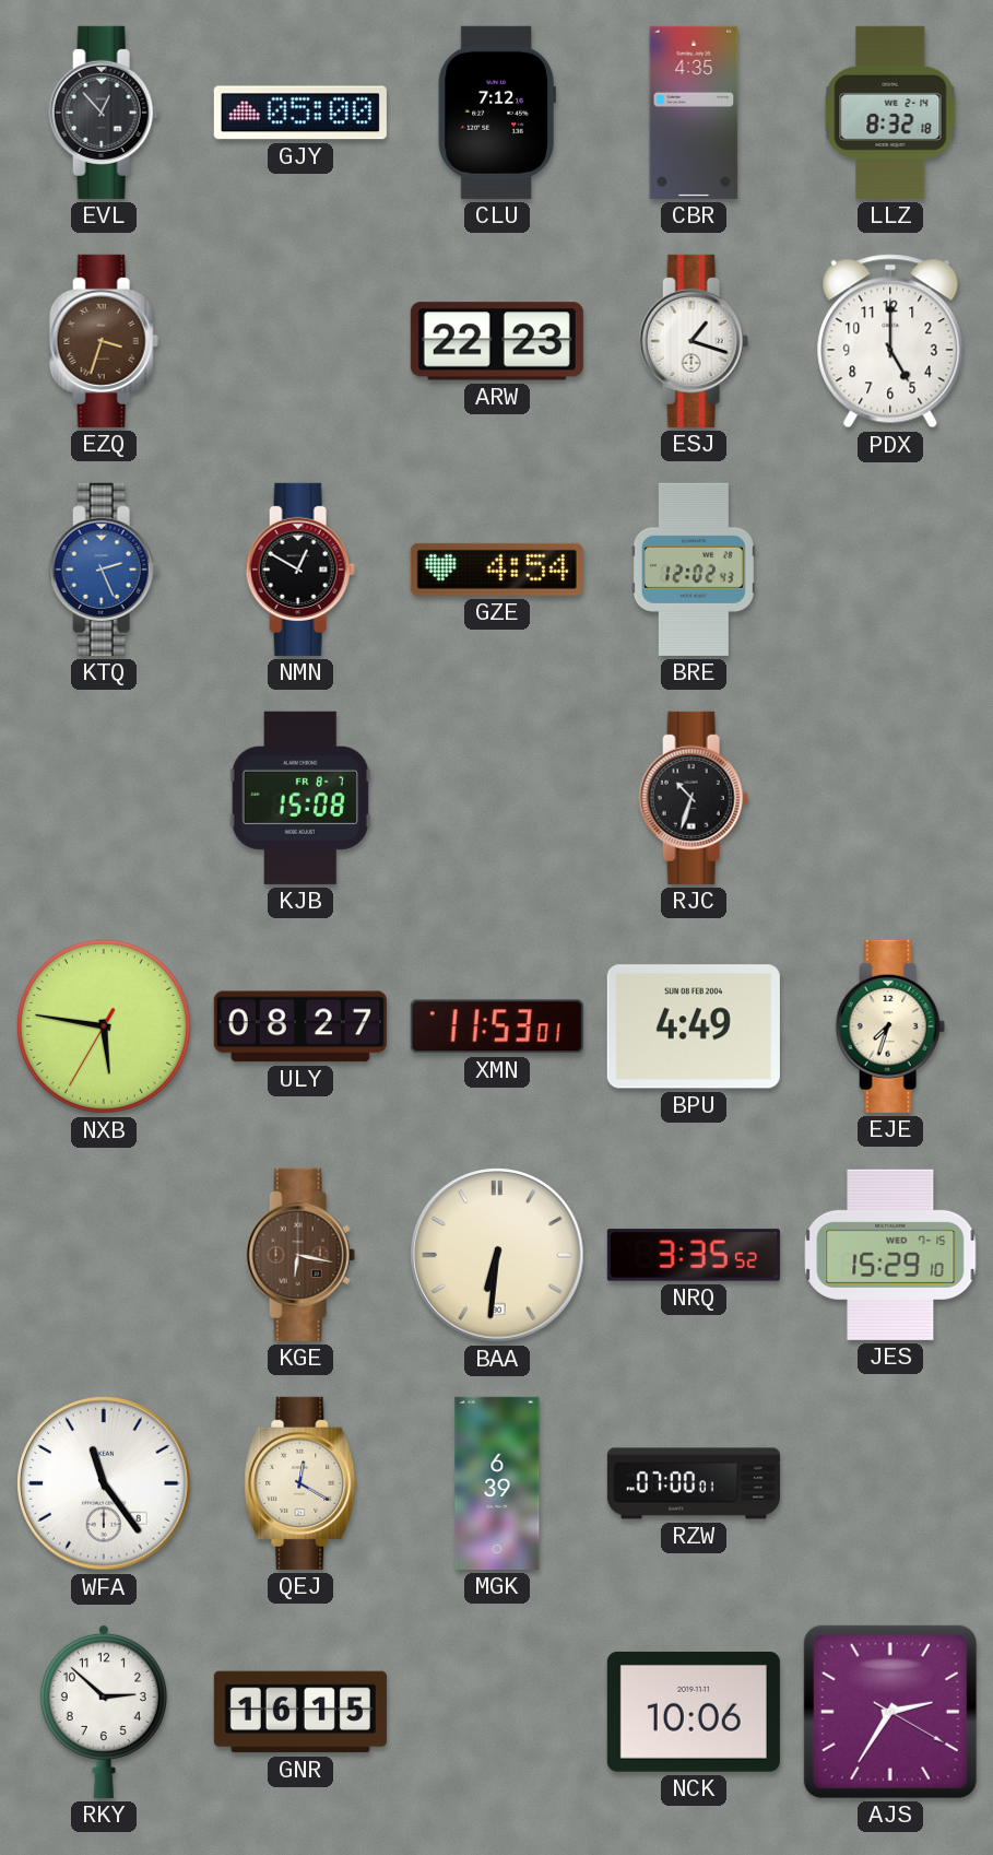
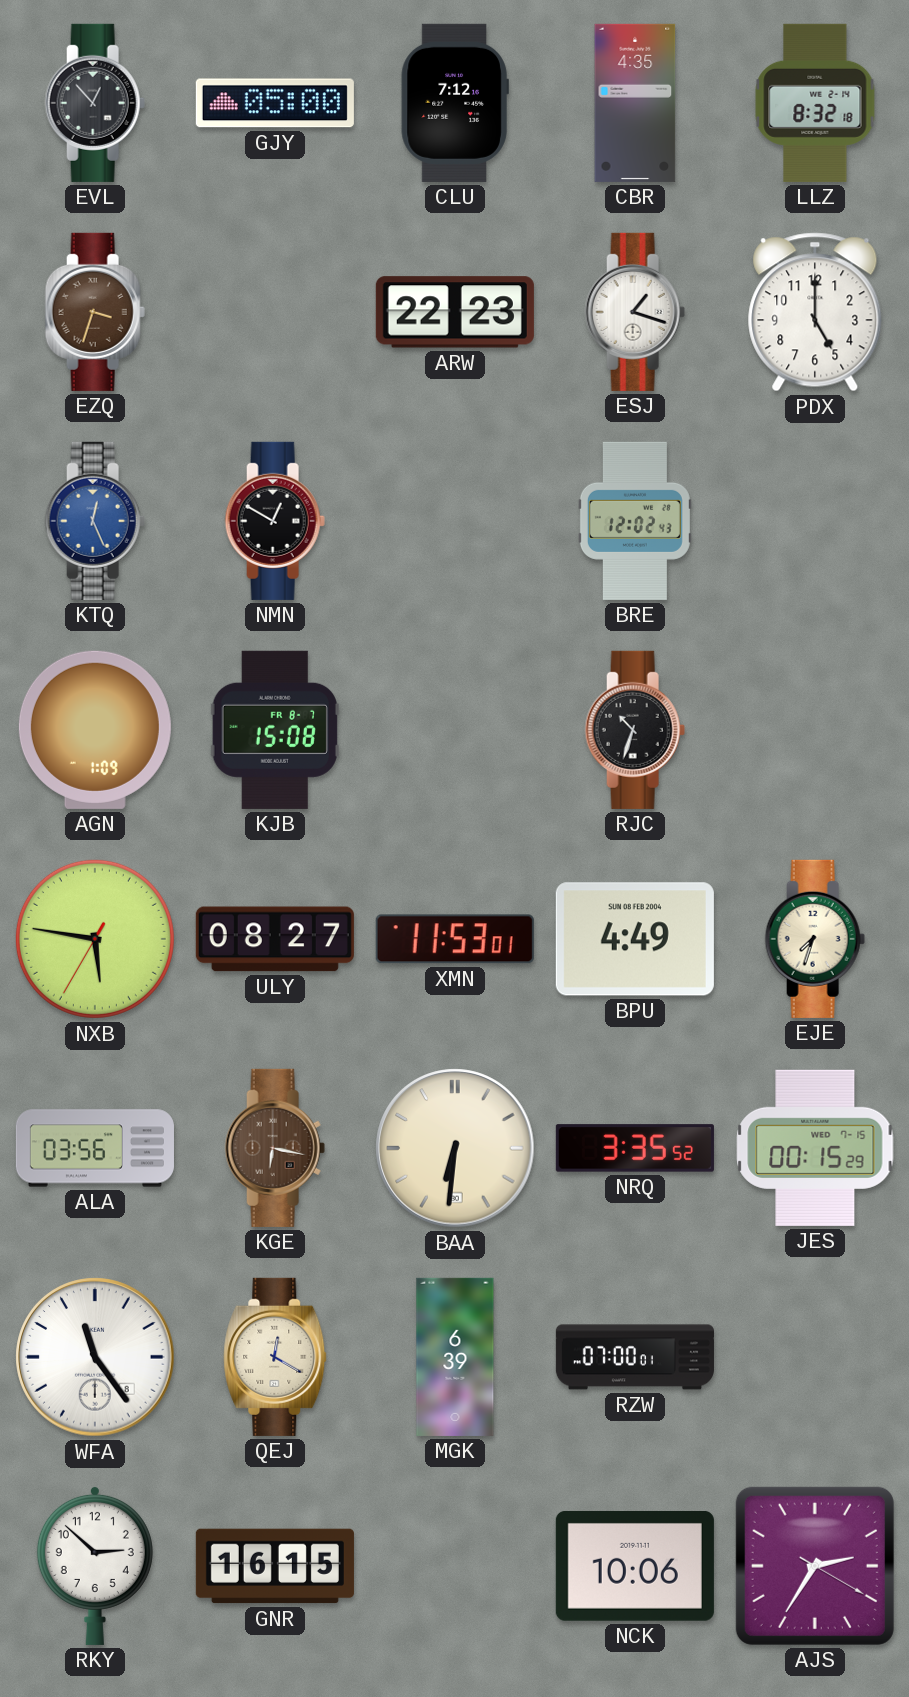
KTQ: 2:26 -> 12:26 (95, 521)
GZE: 4:54 -> none (497, 570)
AGN: none -> 1:09 (95, 730)
ALA: none -> 03:56 (95, 1148)
JES: 15:29 -> 00:15 (815, 1148)
